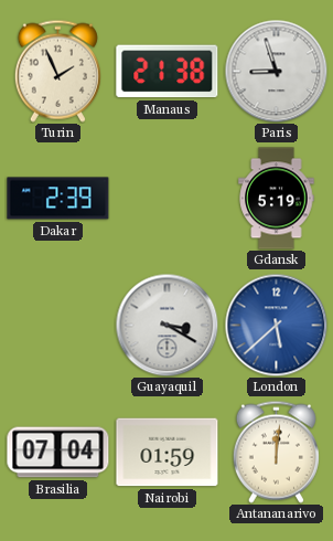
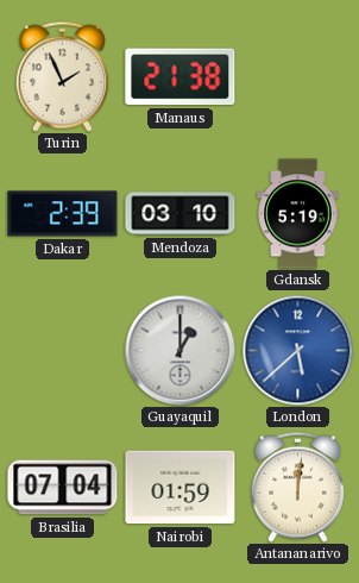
Paris: 8:57 -> none (276, 71)
Mendoza: none -> 03:10 (181, 214)
Guayaquil: 3:20 -> 1:00 (179, 350)
